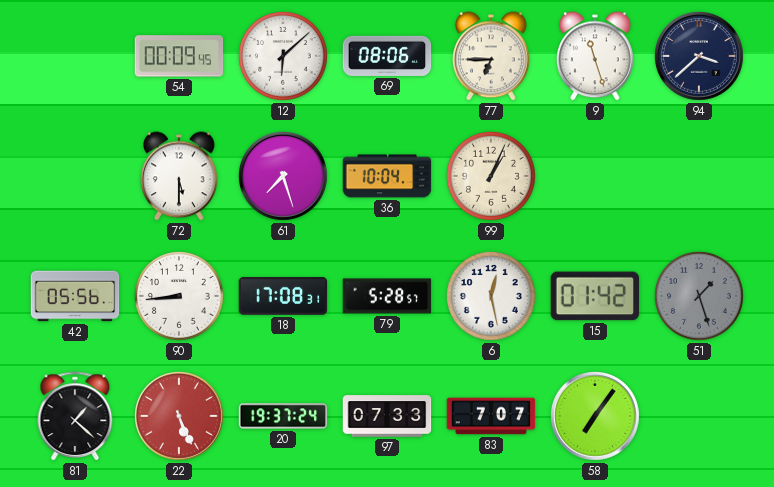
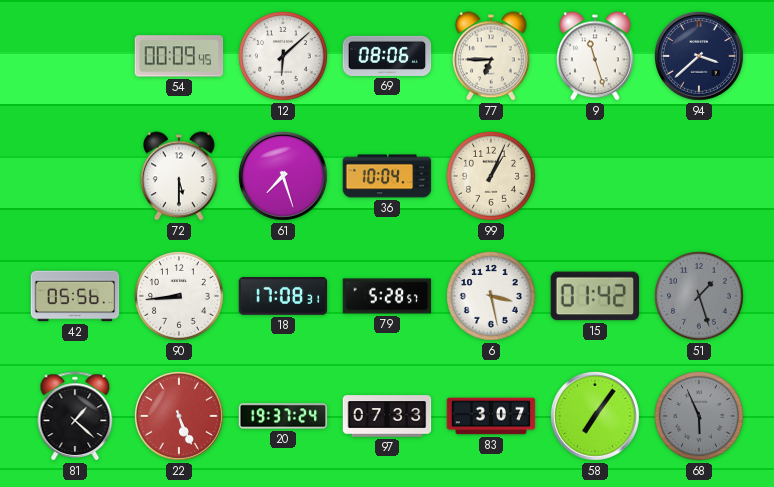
6: 12:28 -> 3:28 (492, 297)
83: 7:07 -> 3:07 (491, 416)
68: none -> 5:56 (700, 417)
